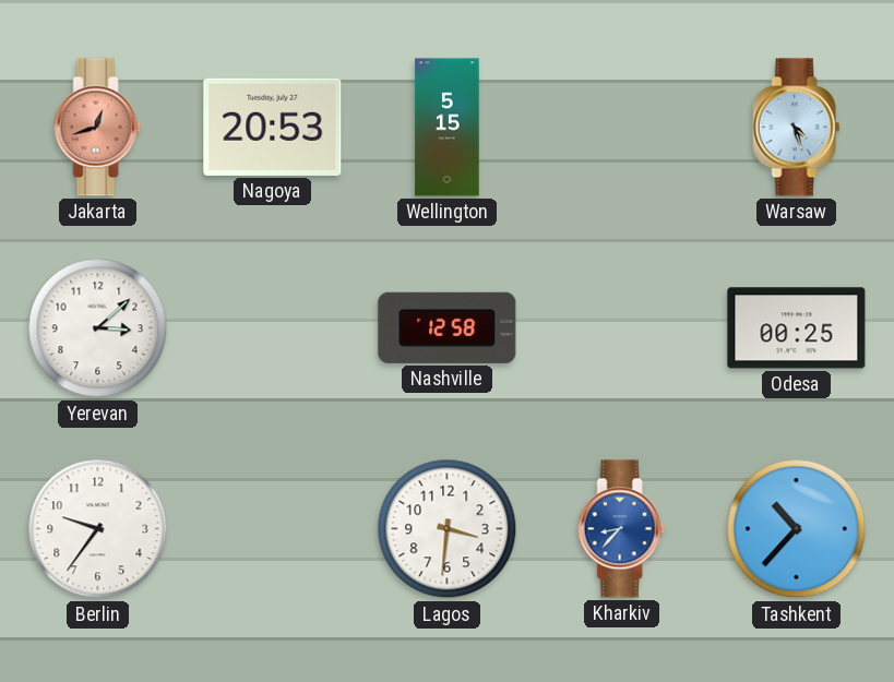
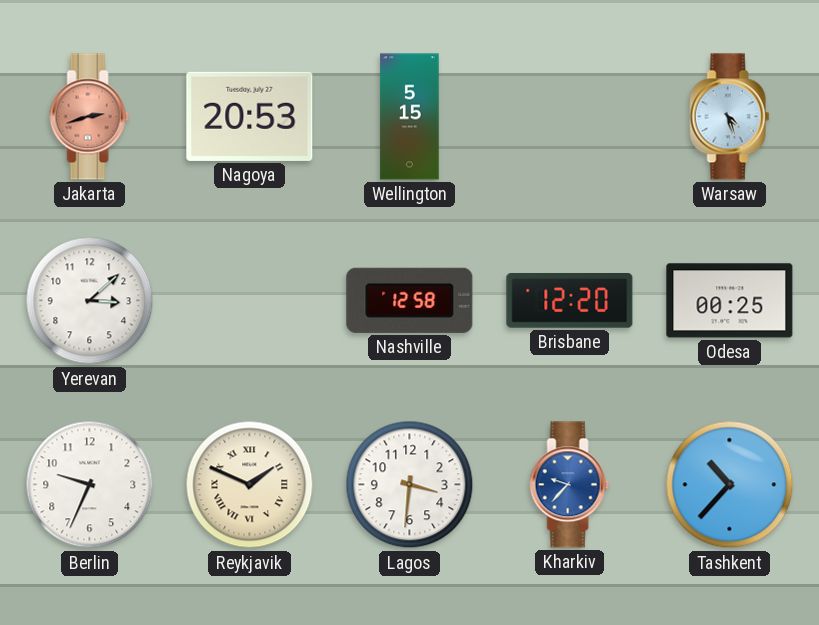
Jakarta: 12:42 -> 2:42 (90, 117)
Brisbane: none -> 12:20 (570, 301)
Berlin: 9:36 -> 9:34 (90, 485)
Reykjavik: none -> 1:49 (250, 485)
Kharkiv: 8:37 -> 9:37 (570, 485)
